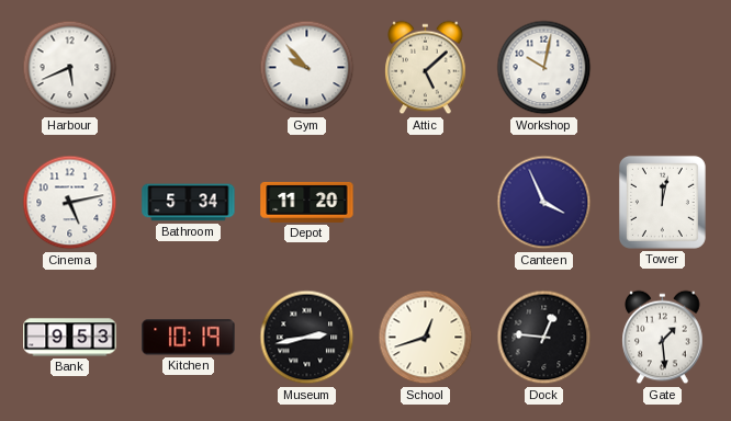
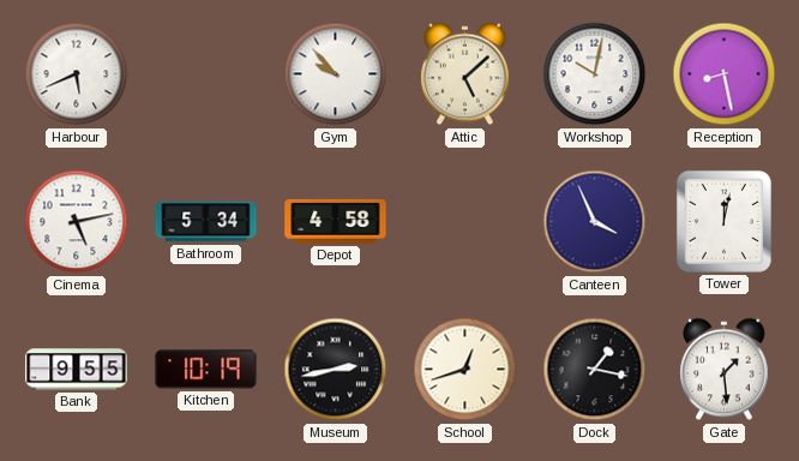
Reception: none -> 8:28 (725, 74)
Depot: 11:20 -> 4:58 (336, 221)
Bank: 9:53 -> 9:55 (77, 370)
Dock: 12:46 -> 1:17 (595, 370)
